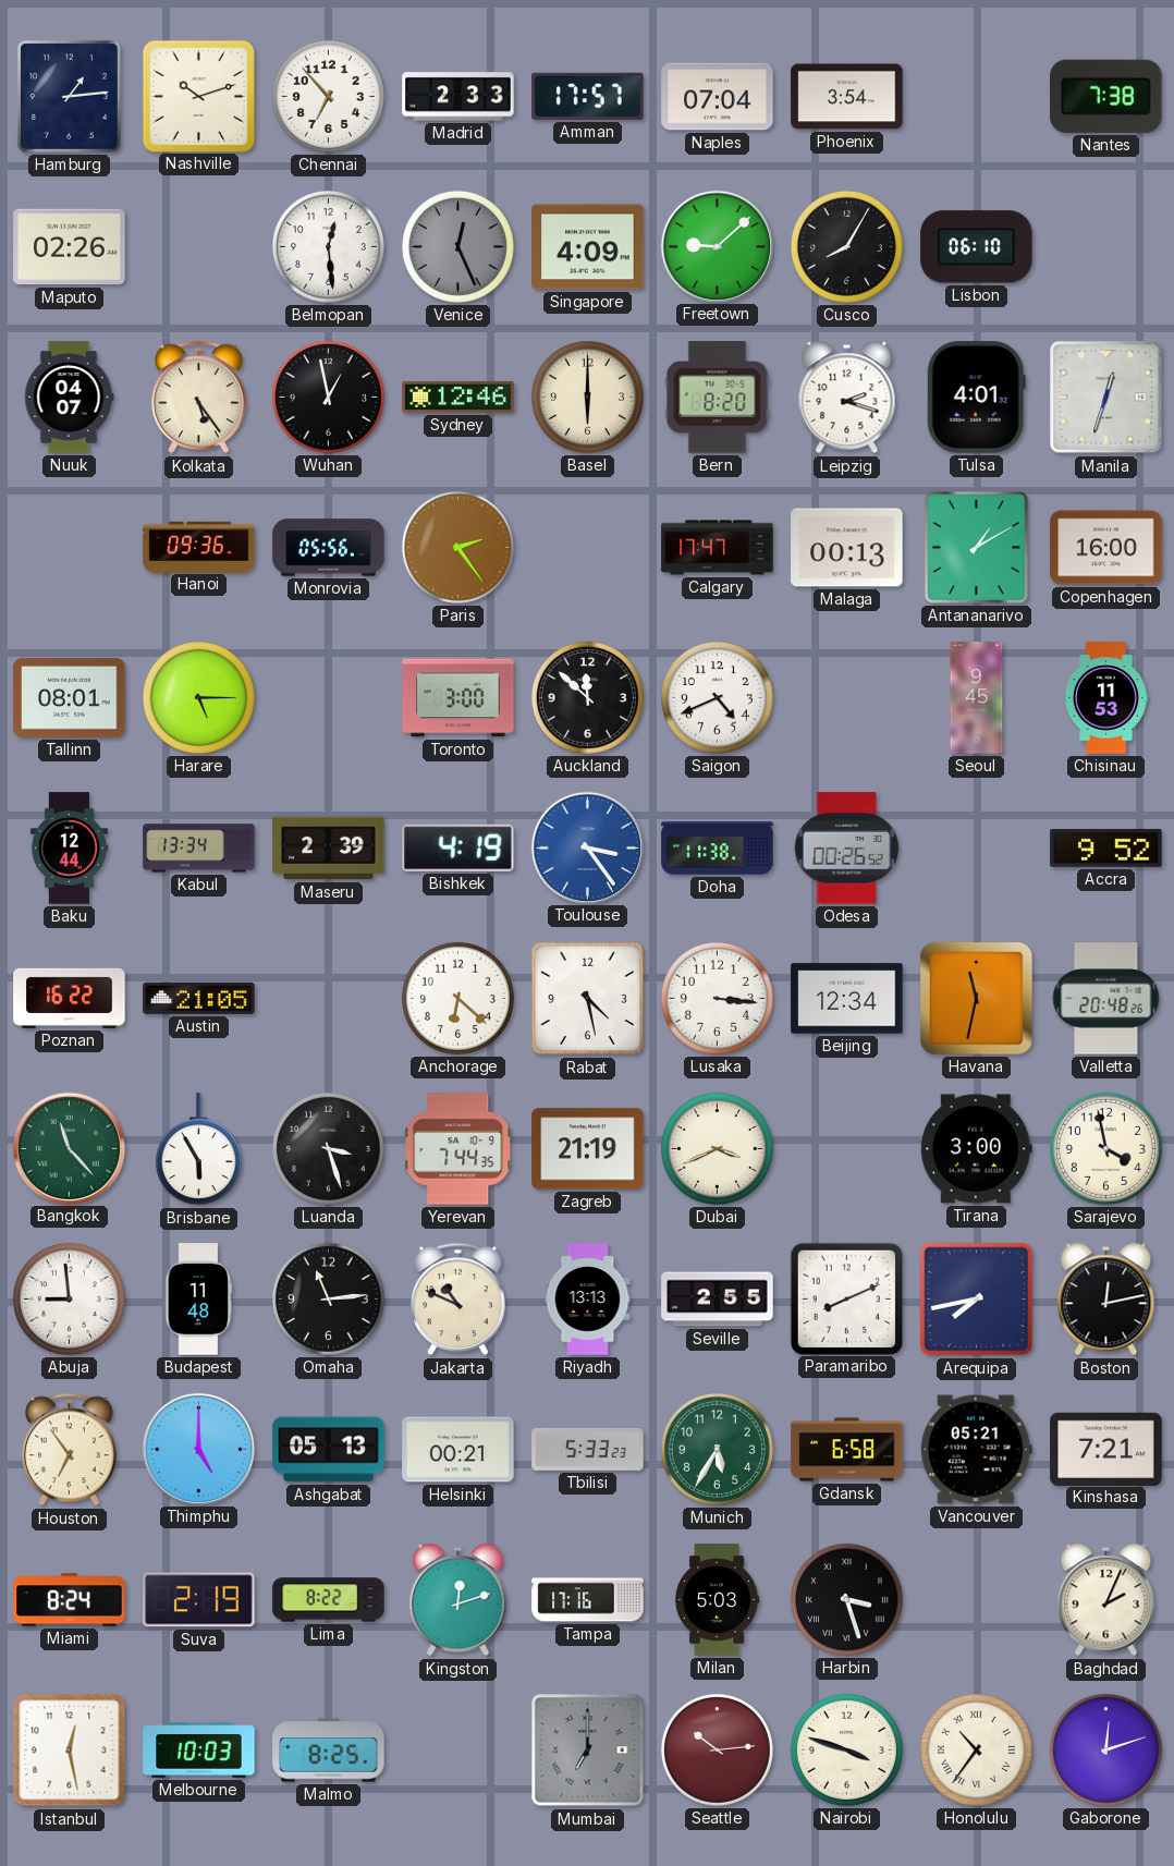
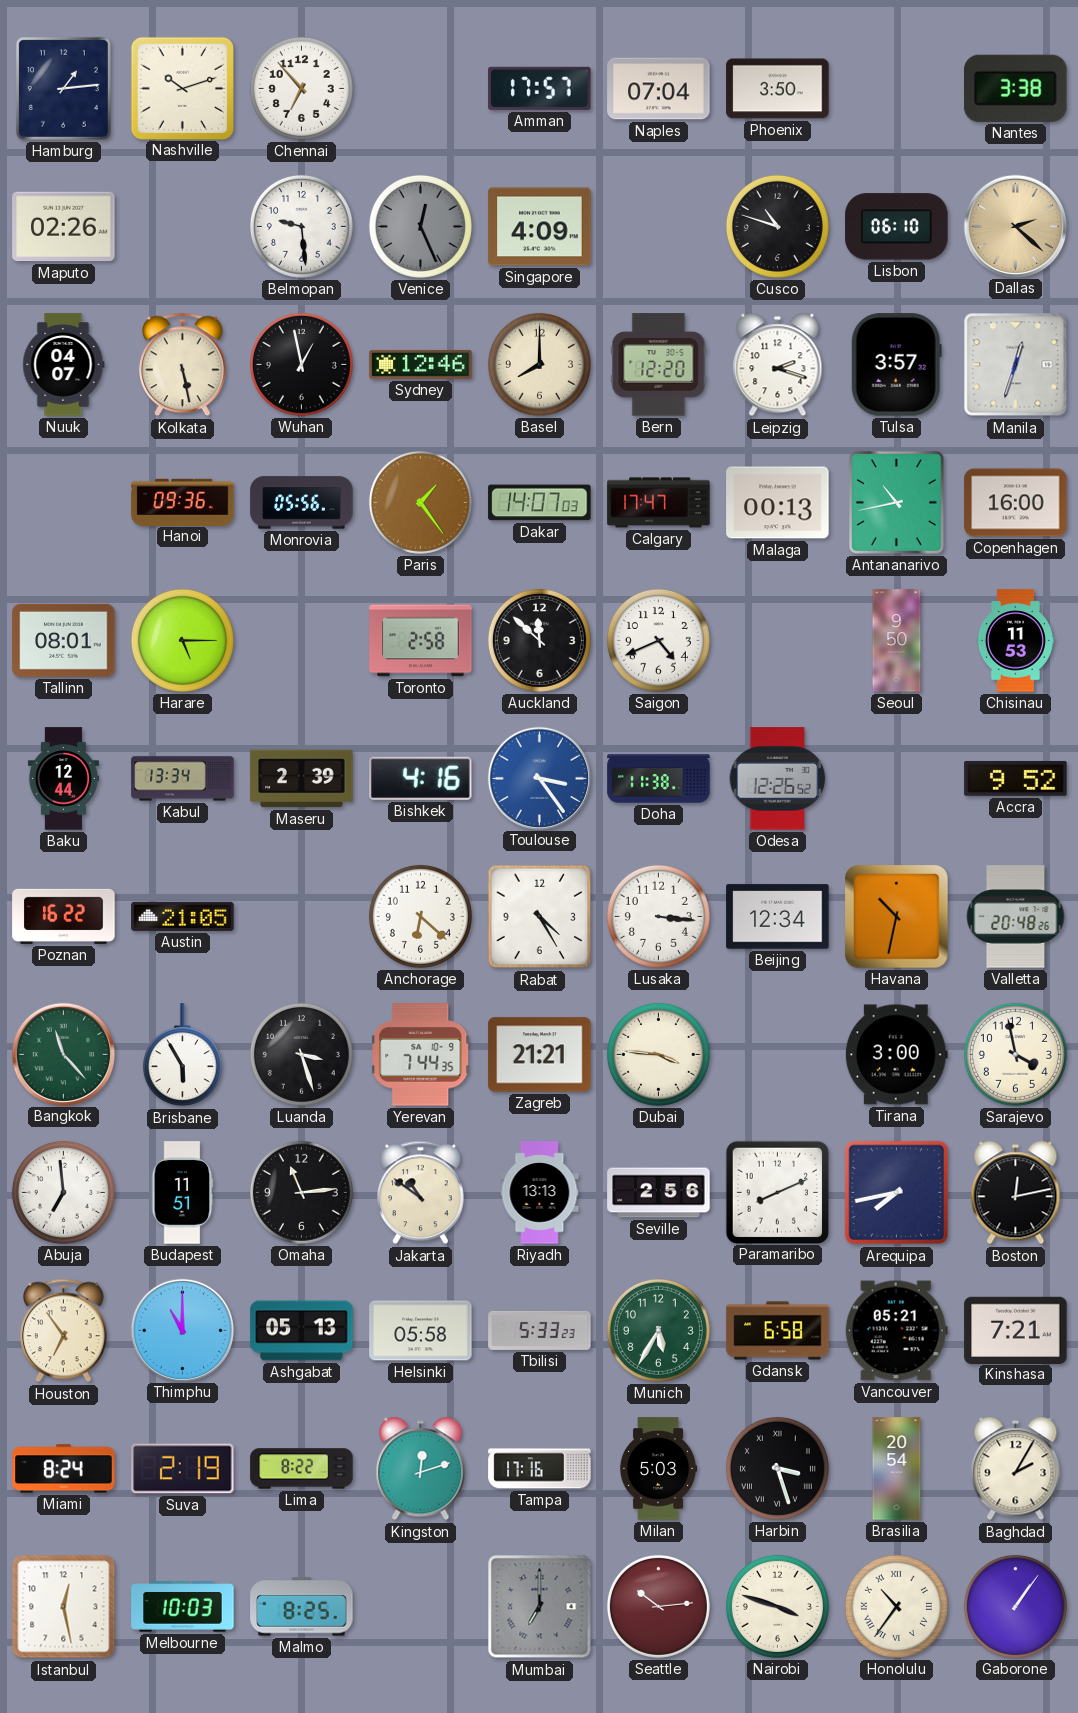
Madrid: 2:33 -> none (458, 97)
Phoenix: 3:54 -> 3:50 (778, 89)
Nantes: 7:38 -> 3:38 (1016, 88)
Belmopan: 12:29 -> 9:29 (301, 226)
Freetown: 9:08 -> none (717, 246)
Cusco: 8:05 -> 10:48 (777, 226)
Dallas: none -> 2:22 (1015, 226)
Kolkata: 5:24 -> 5:28 (183, 365)
Basel: 6:00 -> 8:00 (539, 364)
Bern: 8:20 -> 12:20 (659, 365)
Tulsa: 4:01 -> 3:57 (896, 365)
Paris: 2:24 -> 1:24 (420, 502)
Dakar: none -> 14:07 (540, 503)
Antananarivo: 1:10 -> 10:43 (896, 502)
Toronto: 3:00 -> 2:58 (421, 641)
Seoul: 9:45 -> 9:50 (897, 641)
Bishkek: 4:19 -> 4:16 (421, 778)
Odesa: 00:26 -> 12:26 (778, 779)
Rabat: 4:28 -> 4:25 (540, 917)
Havana: 11:32 -> 10:32 (897, 917)
Zagreb: 21:19 -> 21:21 (540, 1055)
Dubai: 3:41 -> 3:46 (658, 1054)
Abuja: 8:59 -> 6:59 (63, 1192)
Budapest: 11:48 -> 11:51 (182, 1193)
Jakarta: 10:49 -> 10:51 (421, 1193)
Seville: 2:55 -> 2:56 (659, 1193)
Thimphu: 5:00 -> 11:00 (182, 1330)
Helsinki: 00:21 -> 05:58 (421, 1331)
Brasilia: none -> 20:54 (897, 1469)
Baghdad: 2:04 -> 2:05 (1016, 1469)
Gaborone: 12:12 -> 1:06 (1015, 1606)
